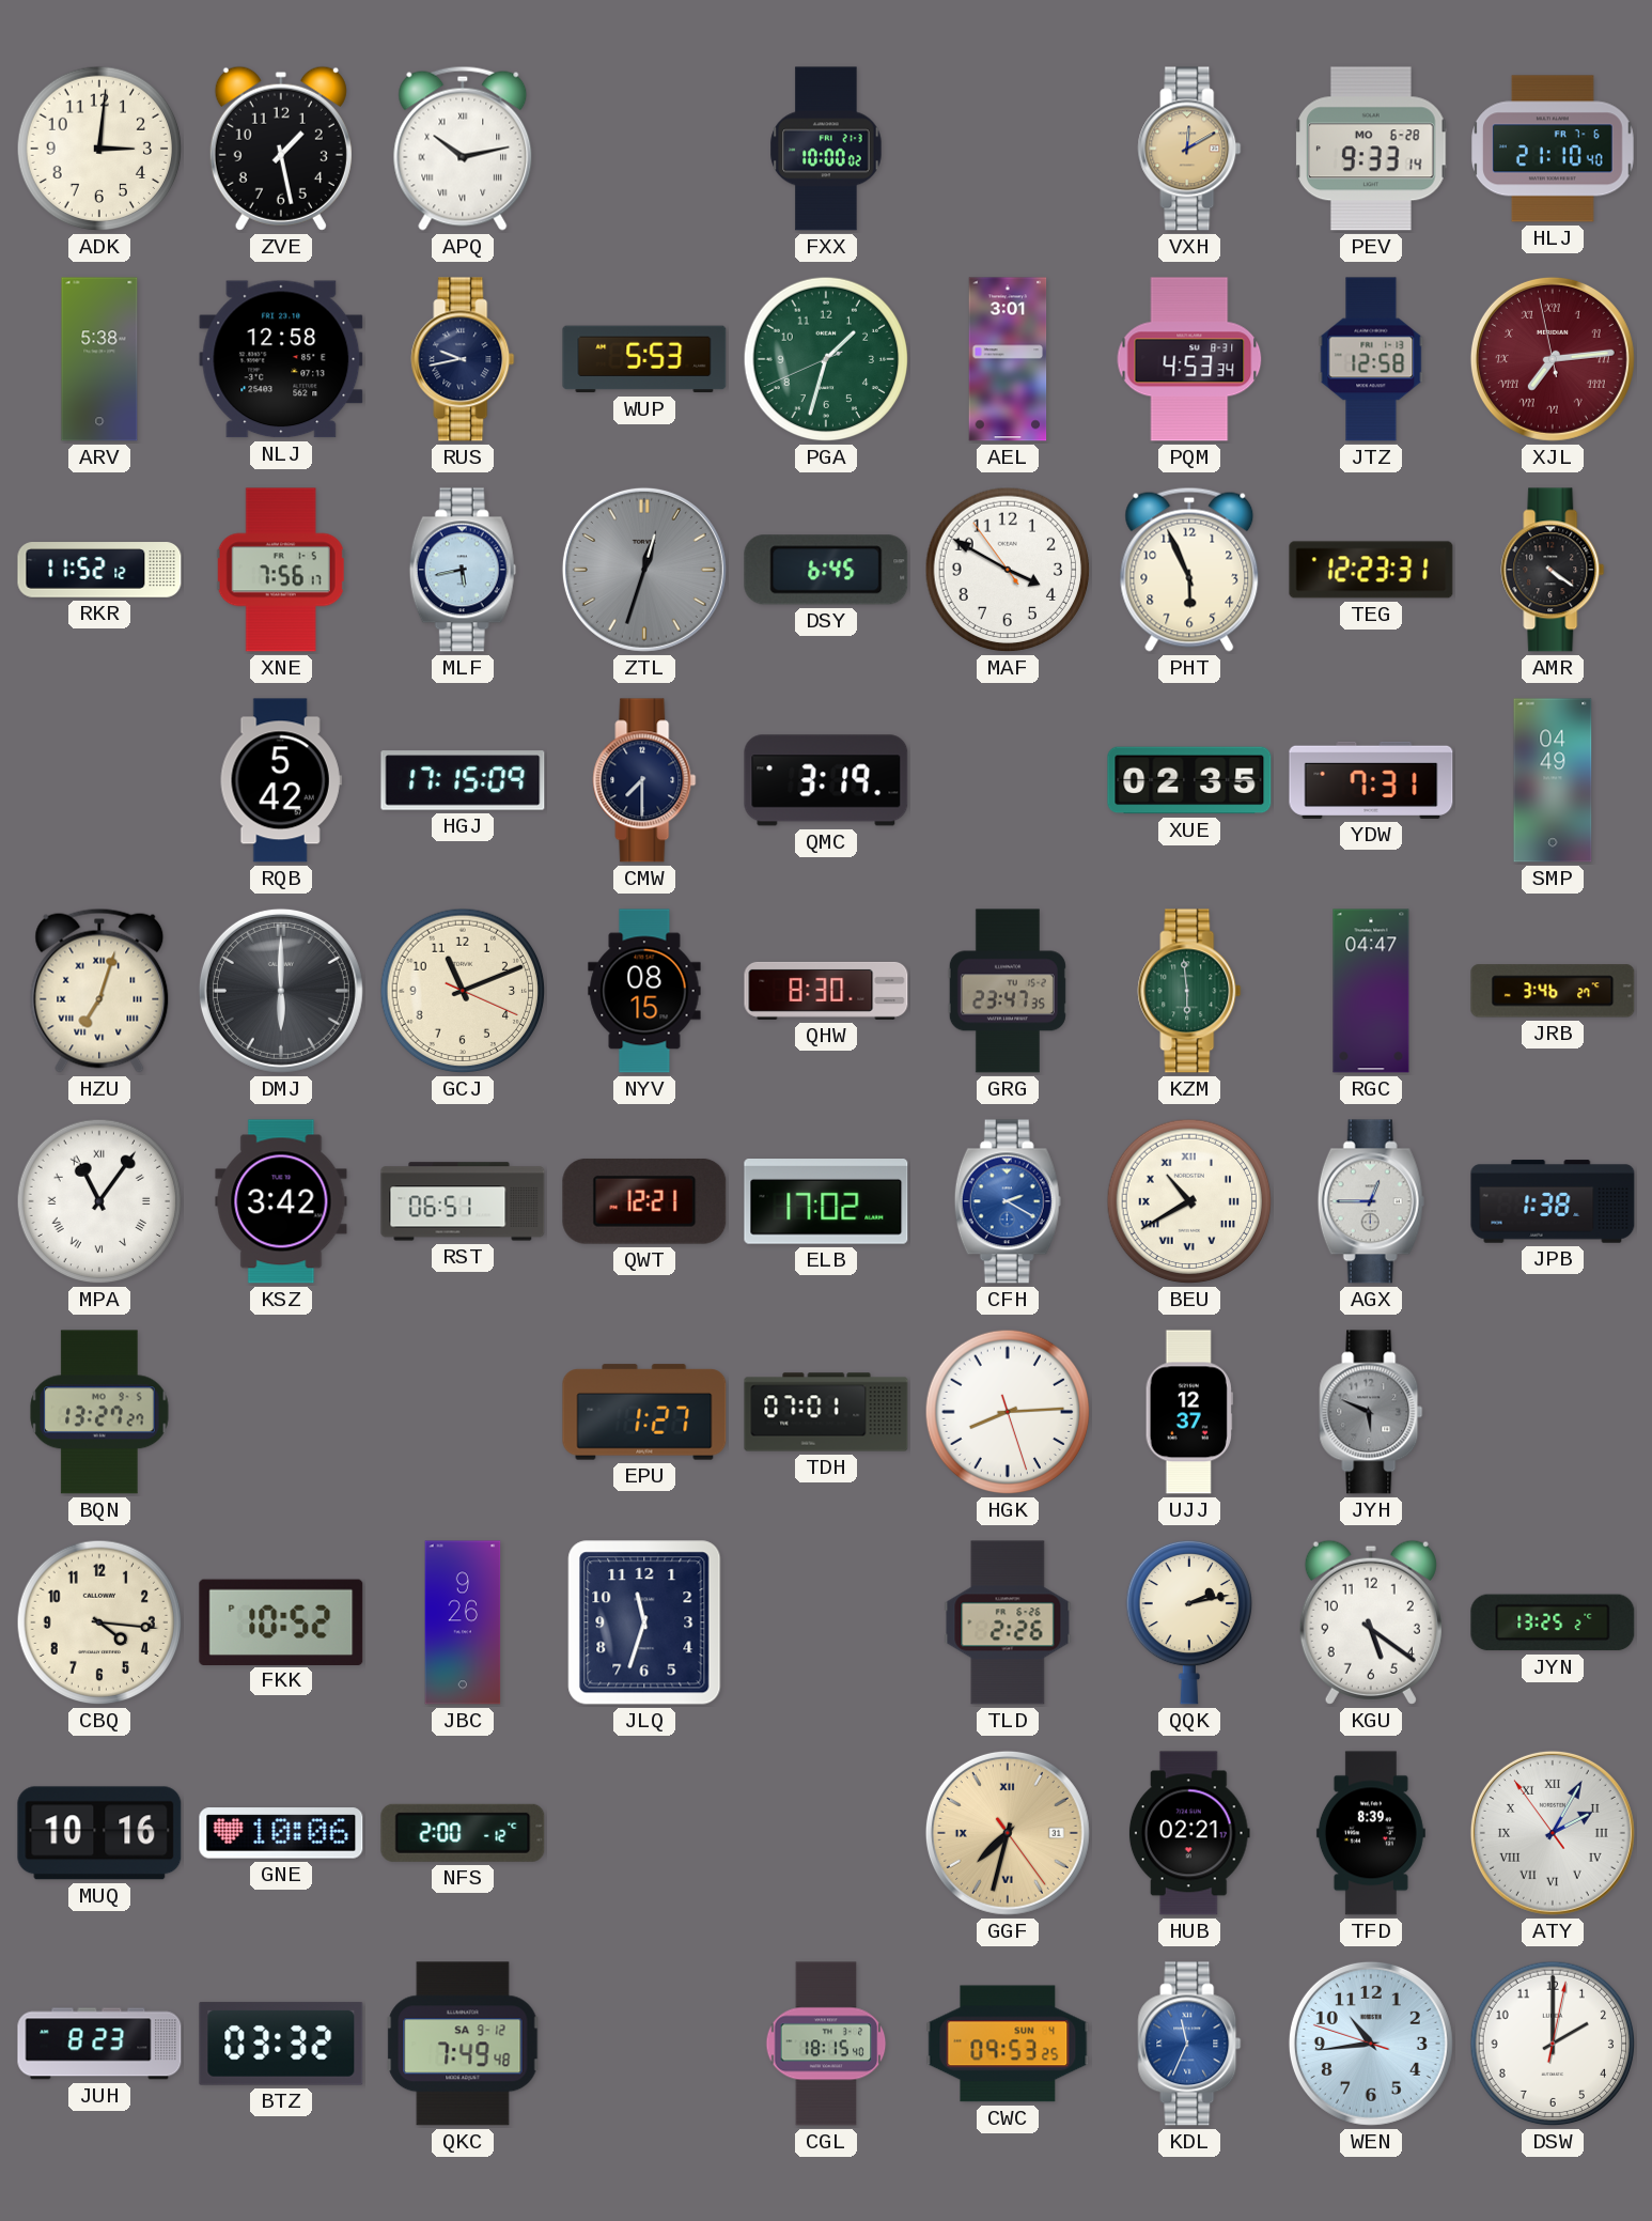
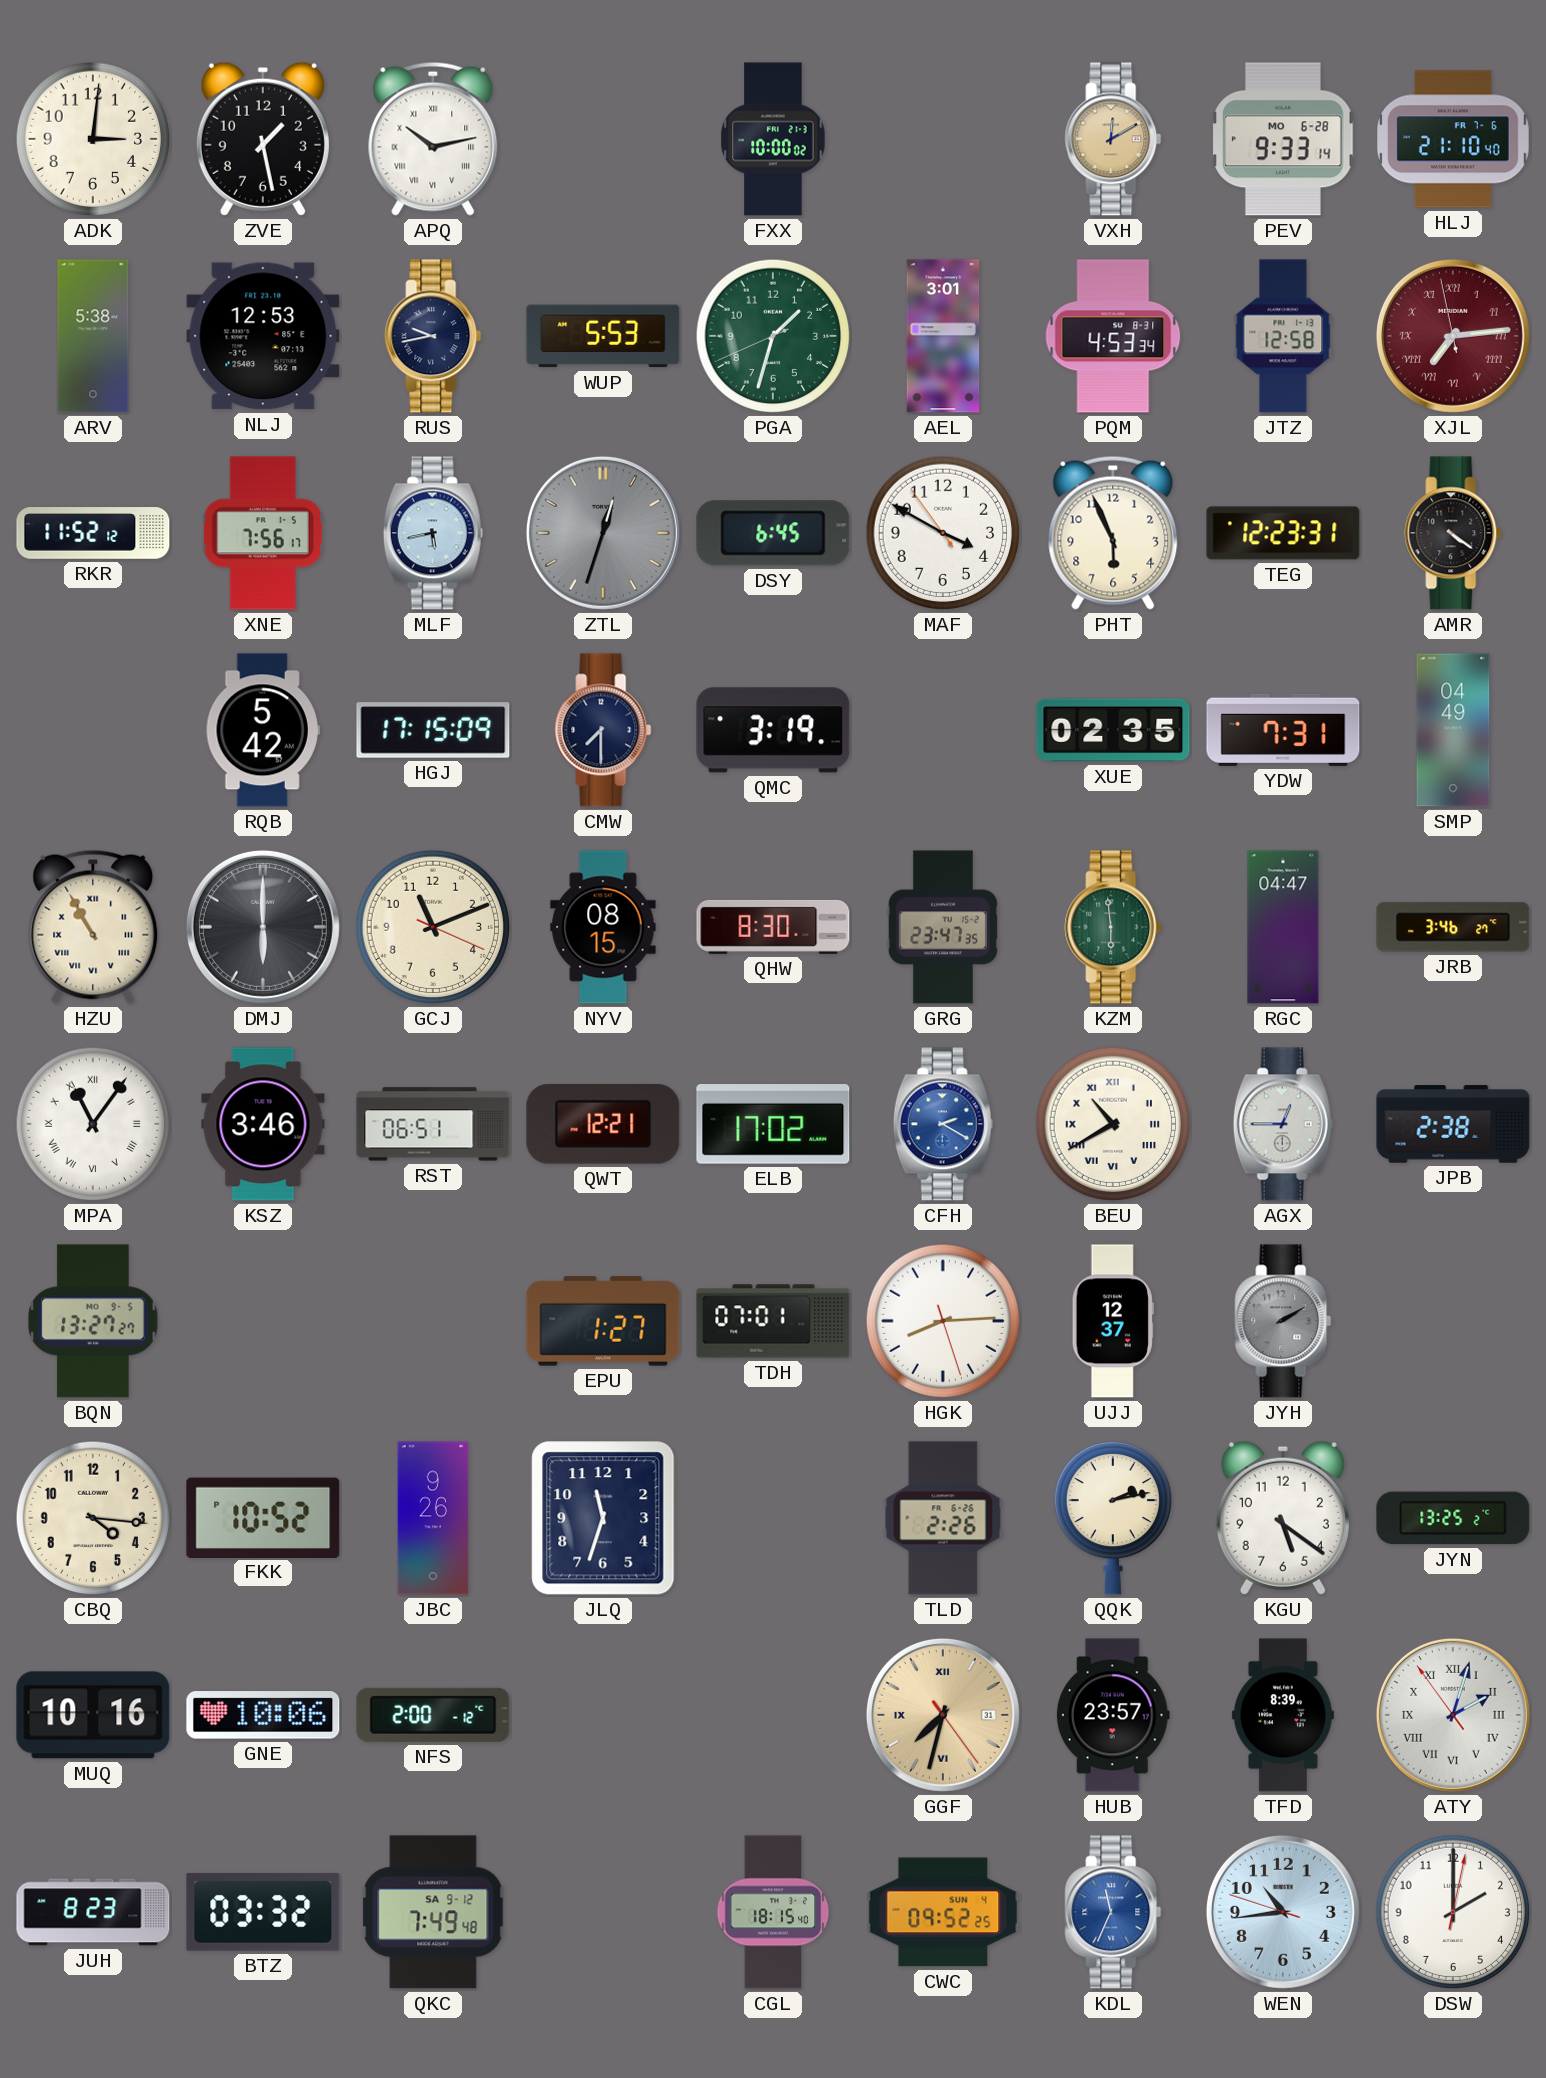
NLJ: 12:58 -> 12:53 (263, 336)
HZU: 7:03 -> 10:55 (93, 927)
KSZ: 3:42 -> 3:46 (263, 1124)
JPB: 1:38 -> 2:38 (1453, 1124)
JYH: 5:49 -> 2:10 (1283, 1321)
HUB: 02:21 -> 23:57 (1113, 1715)
ATY: 2:04 -> 2:02 (1453, 1715)
CWC: 09:53 -> 09:52 (943, 1912)
